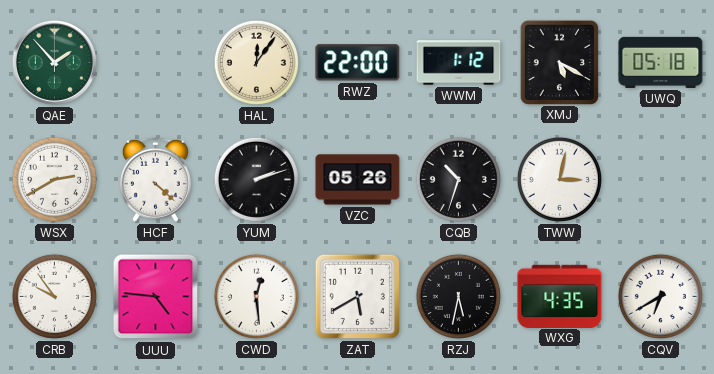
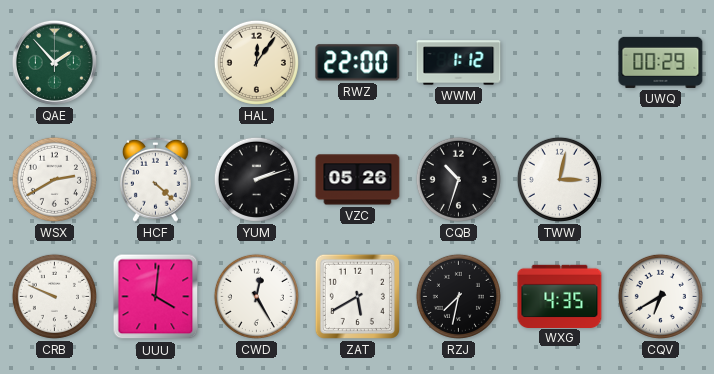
XMJ: 5:20 -> none (559, 62)
UWQ: 05:18 -> 00:29 (661, 62)
CRB: 9:54 -> 9:49 (54, 296)
UUU: 4:46 -> 4:01 (156, 297)
CWD: 12:29 -> 12:25 (256, 296)
RZJ: 5:32 -> 7:32 (458, 296)
